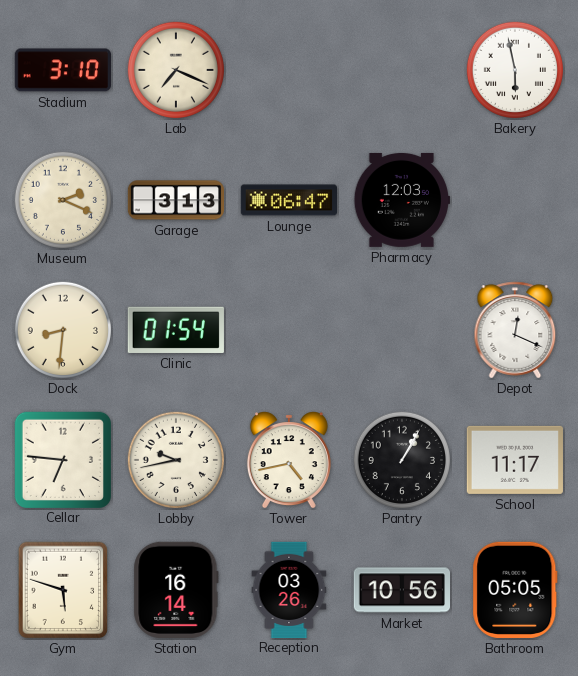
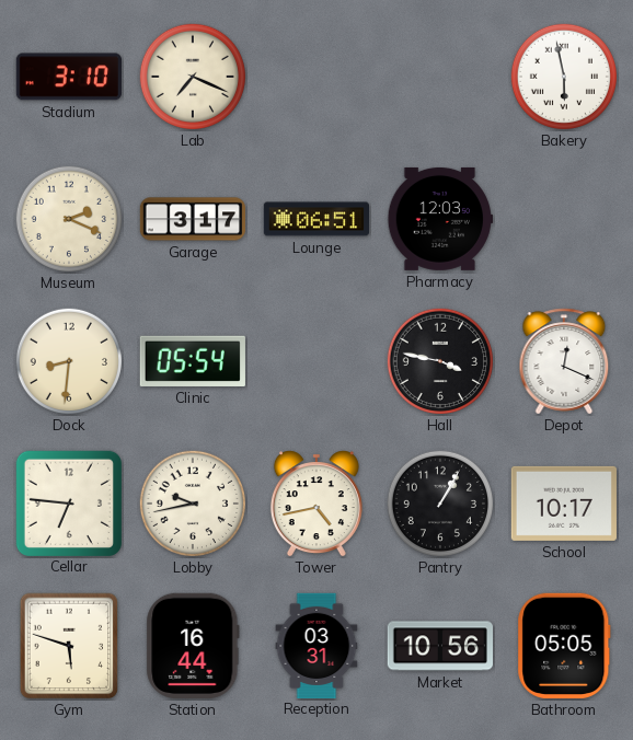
Garage: 3:13 -> 3:17 (192, 219)
Lounge: 06:47 -> 06:51 (315, 219)
Clinic: 01:54 -> 05:54 (193, 361)
Hall: none -> 3:47 (439, 360)
School: 11:17 -> 10:17 (564, 504)
Station: 16:14 -> 16:44 (193, 646)
Reception: 03:26 -> 03:31 (316, 645)
